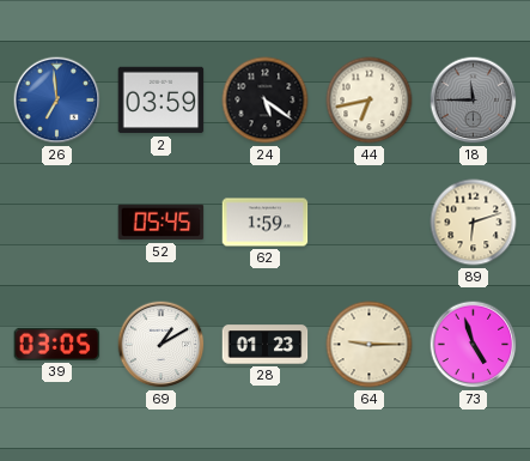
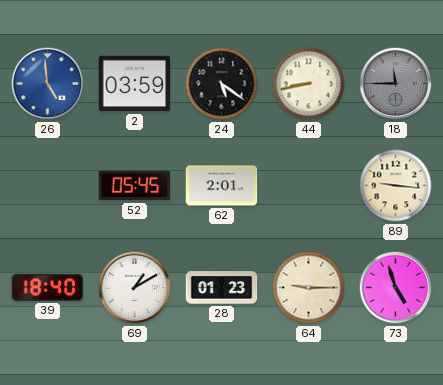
26: 6:59 -> 4:59 (48, 84)
44: 6:43 -> 8:43 (309, 84)
62: 1:59 -> 2:01 (222, 186)
89: 6:12 -> 9:16 (396, 186)
39: 03:05 -> 18:40 (48, 287)
